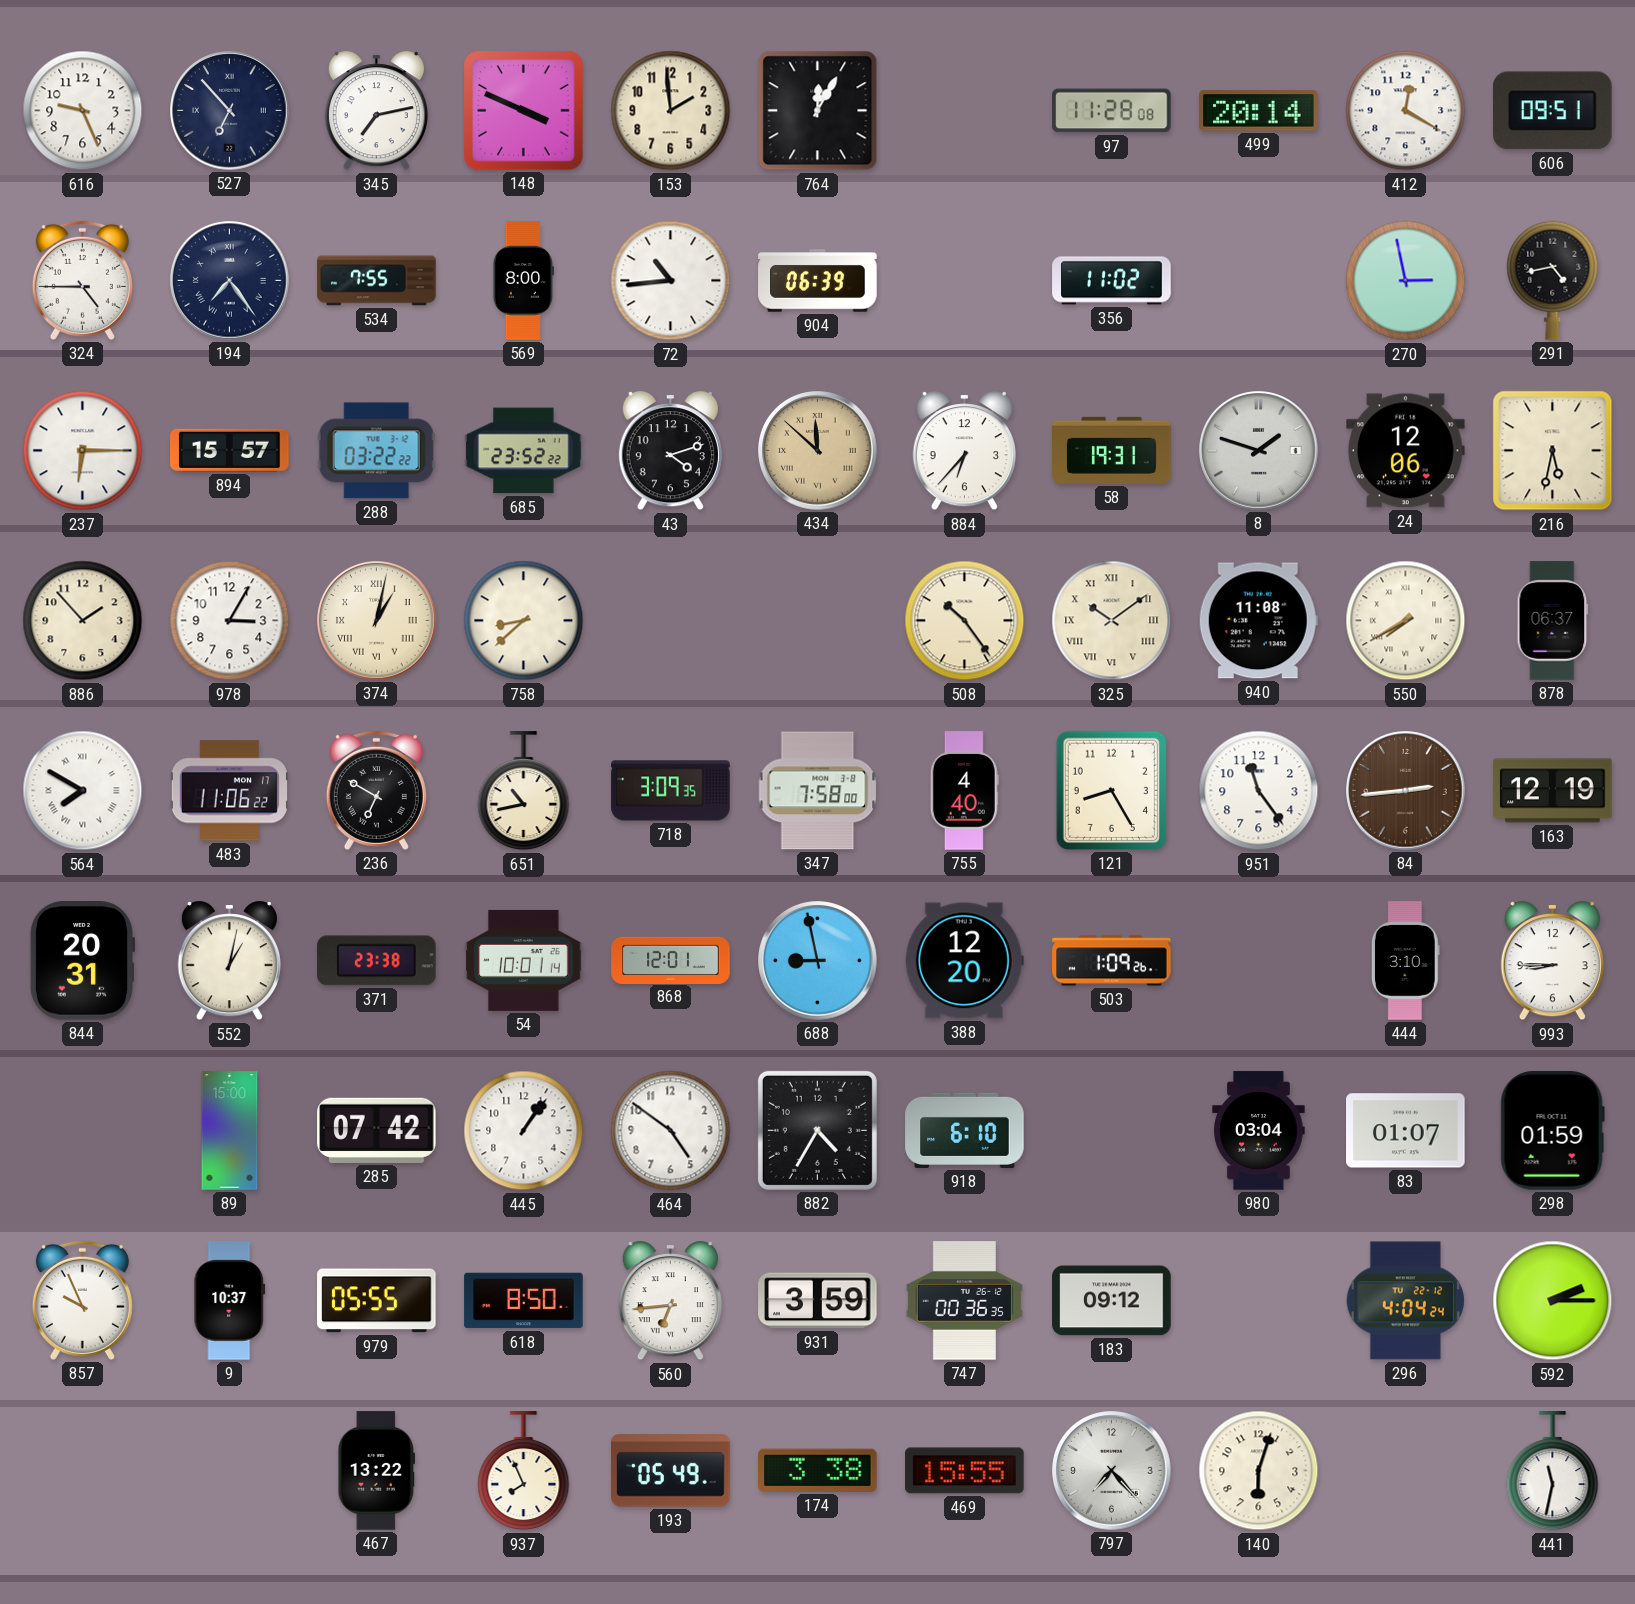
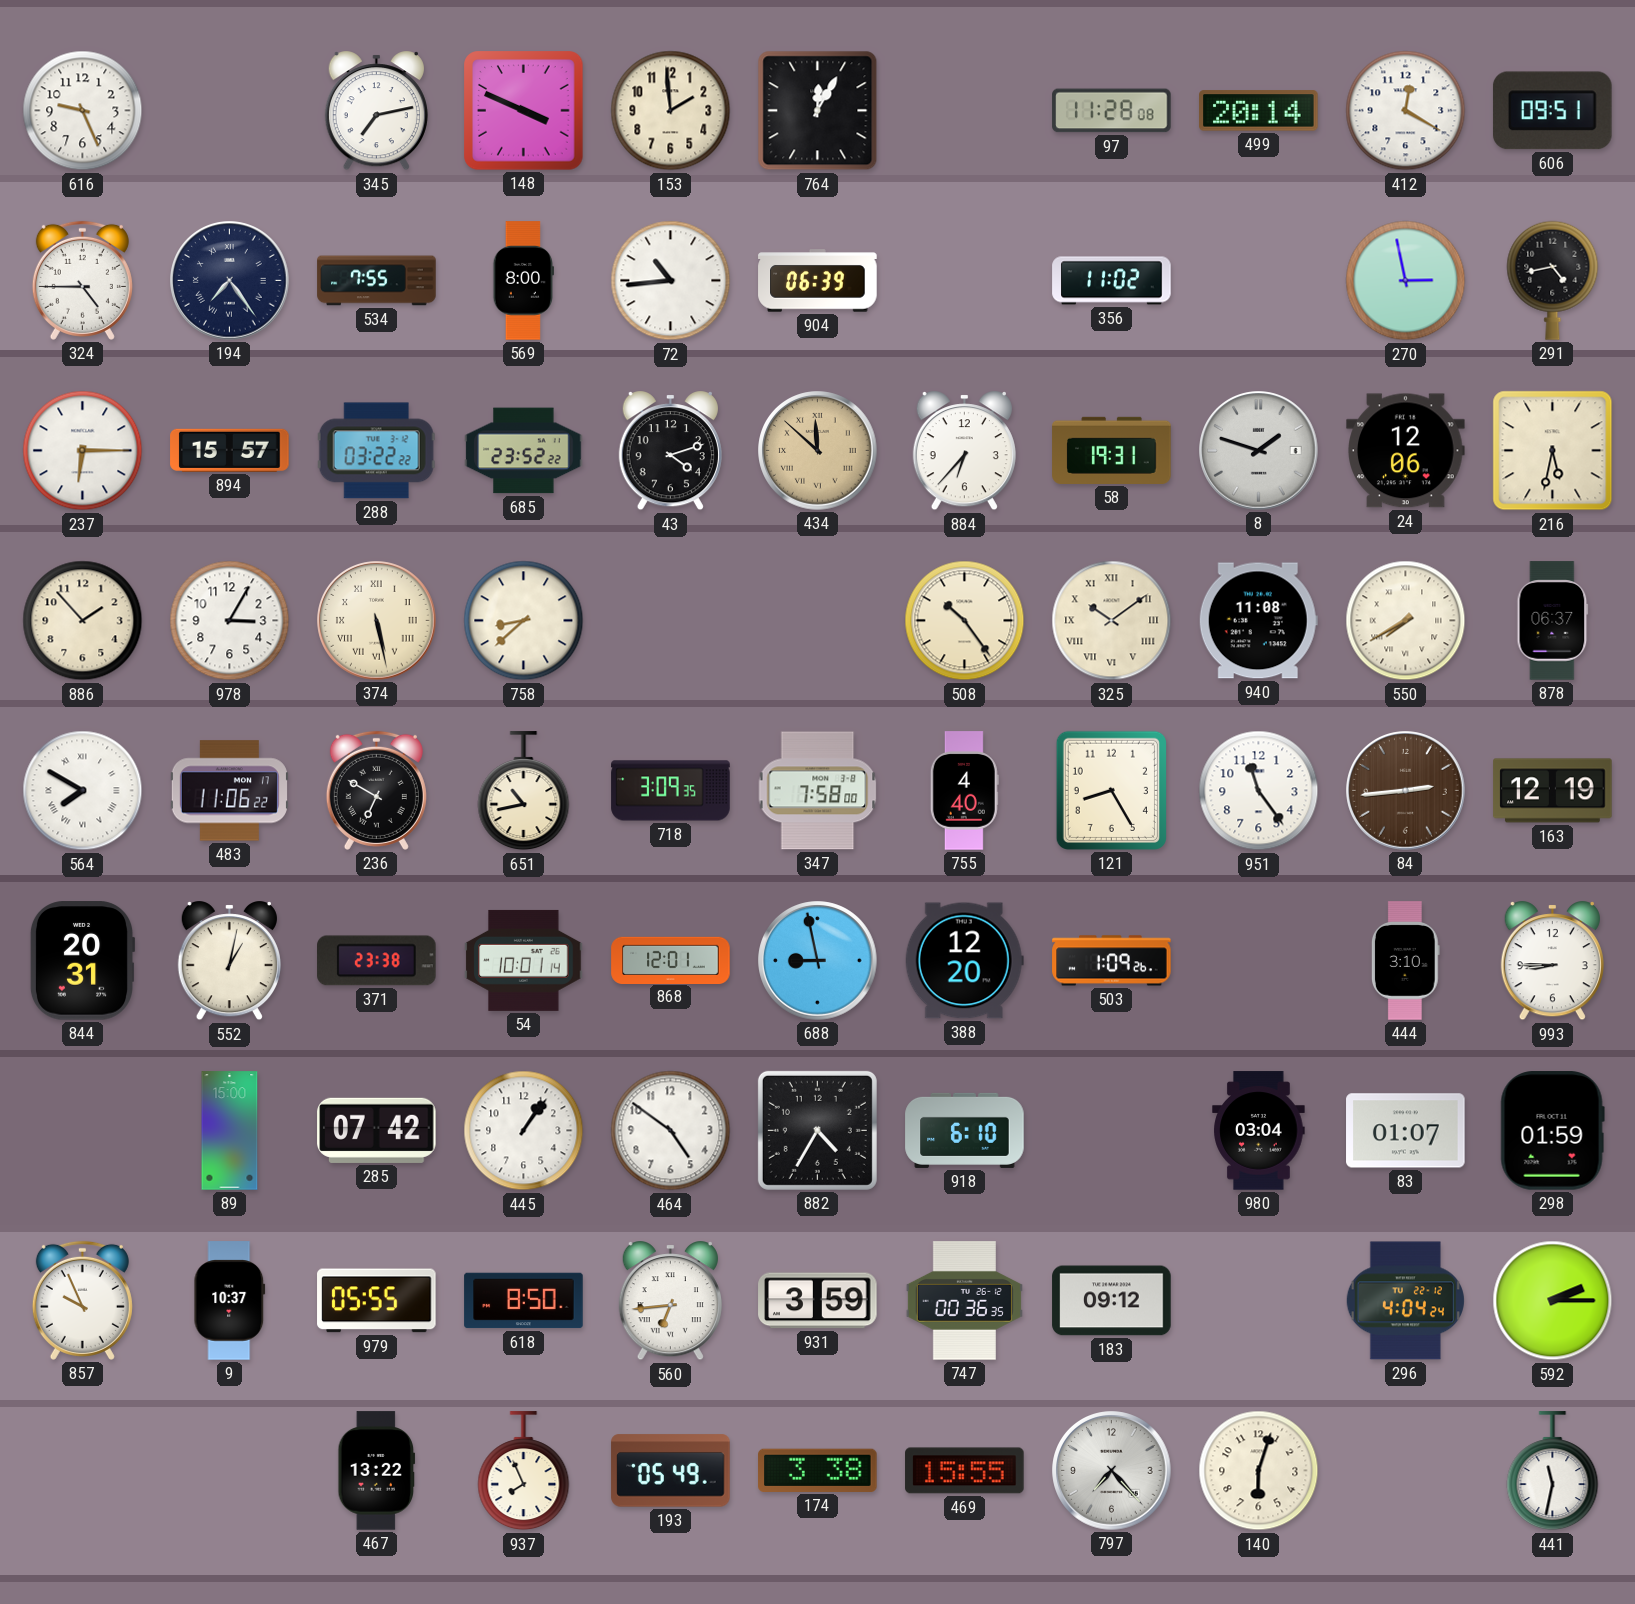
527: 6:53 -> none (230, 111)
374: 1:02 -> 5:28 (377, 621)
